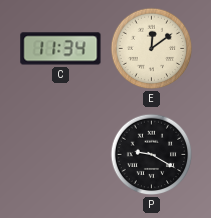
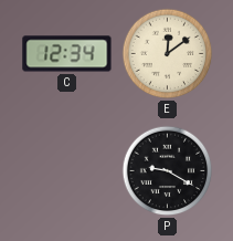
C: 11:34 -> 12:34 (67, 54)
